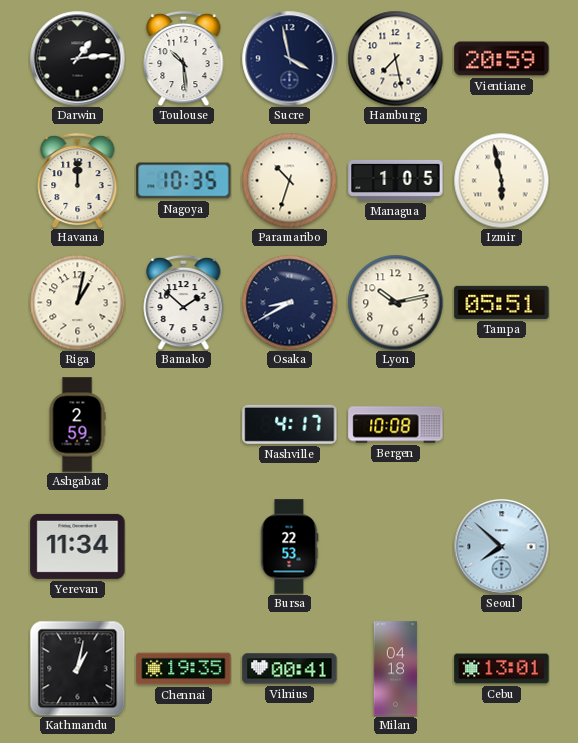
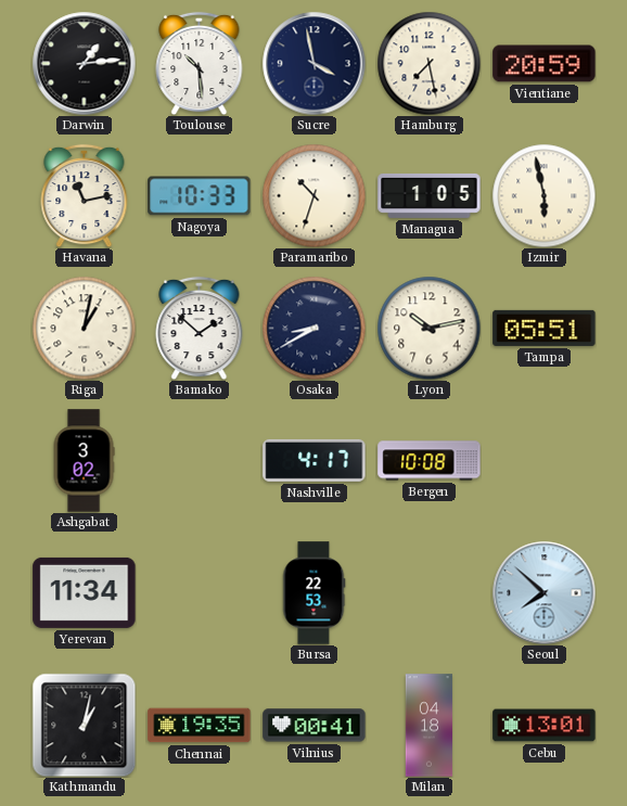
Havana: 12:00 -> 11:13 (85, 195)
Nagoya: 10:35 -> 10:33 (200, 196)
Ashgabat: 2:59 -> 3:02 (84, 461)
